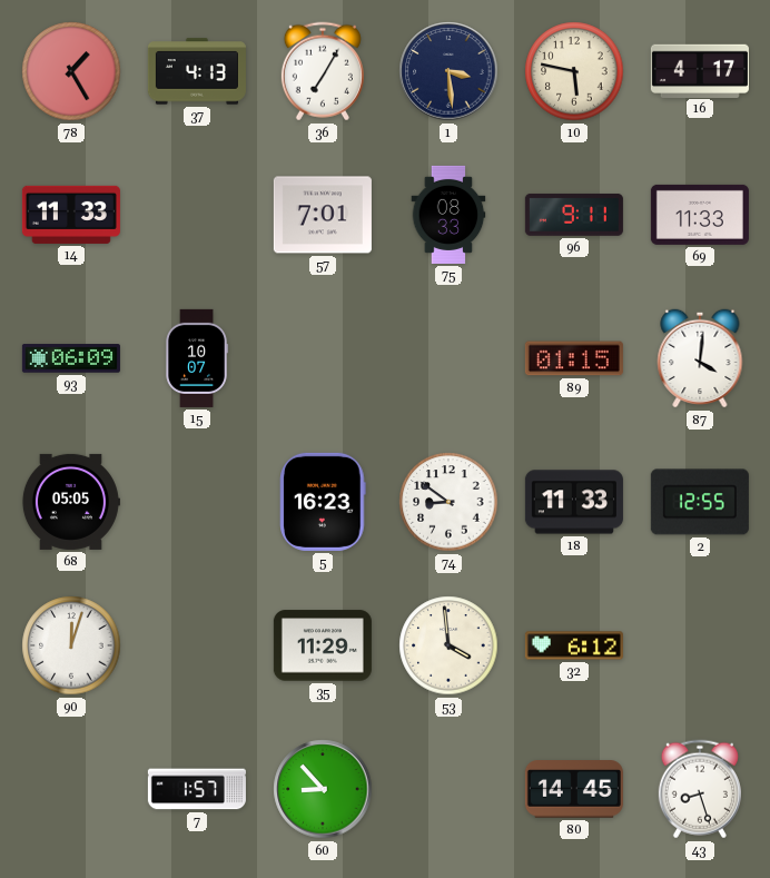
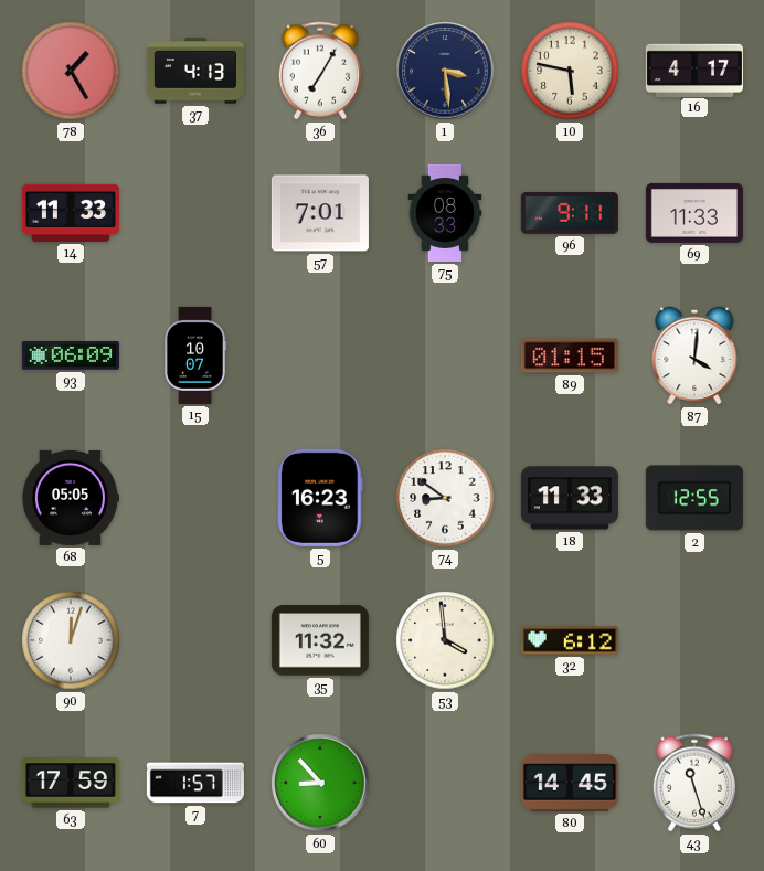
35: 11:29 -> 11:32 (320, 640)
63: none -> 17:59 (71, 783)
43: 8:27 -> 11:27 (694, 783)
